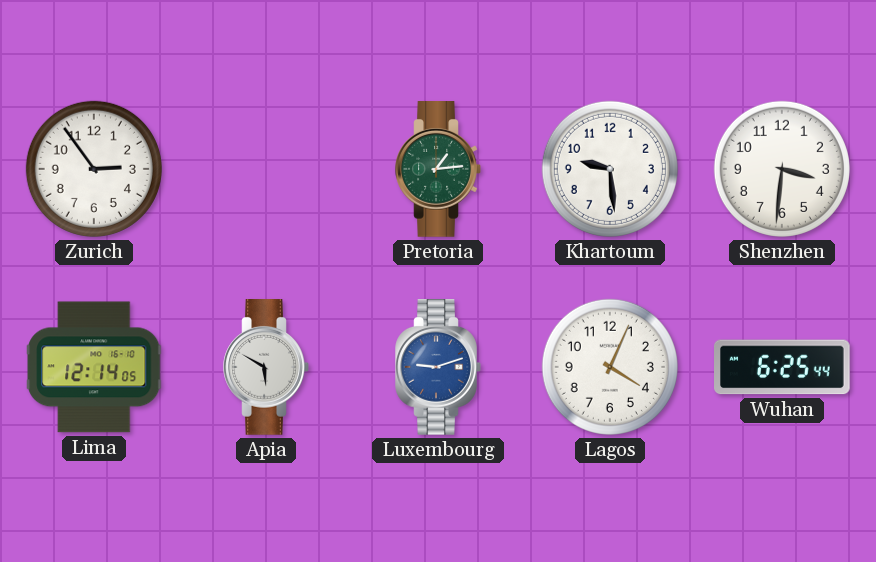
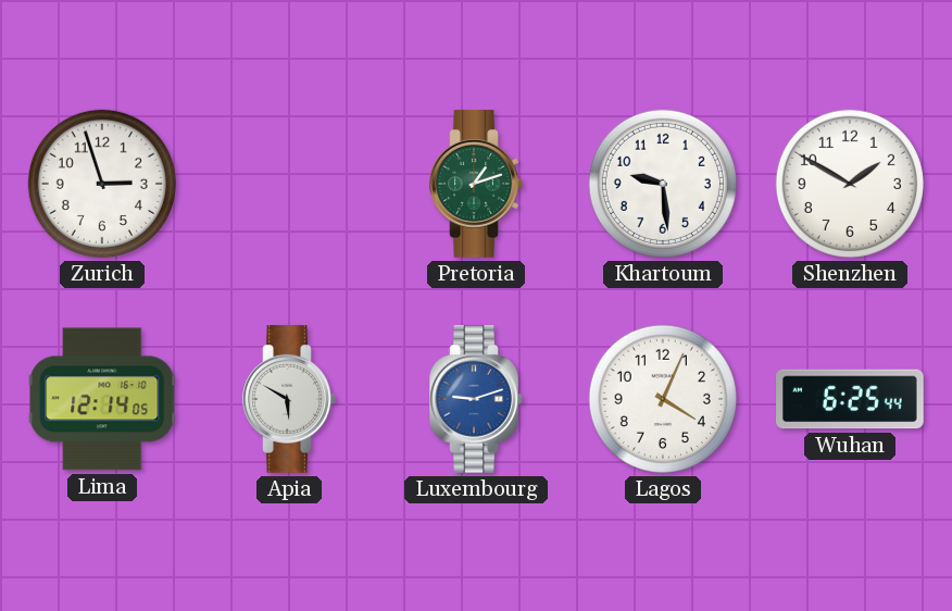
Zurich: 2:54 -> 2:57 (102, 184)
Pretoria: 1:14 -> 1:12 (476, 185)
Shenzhen: 3:31 -> 1:50 (850, 184)
